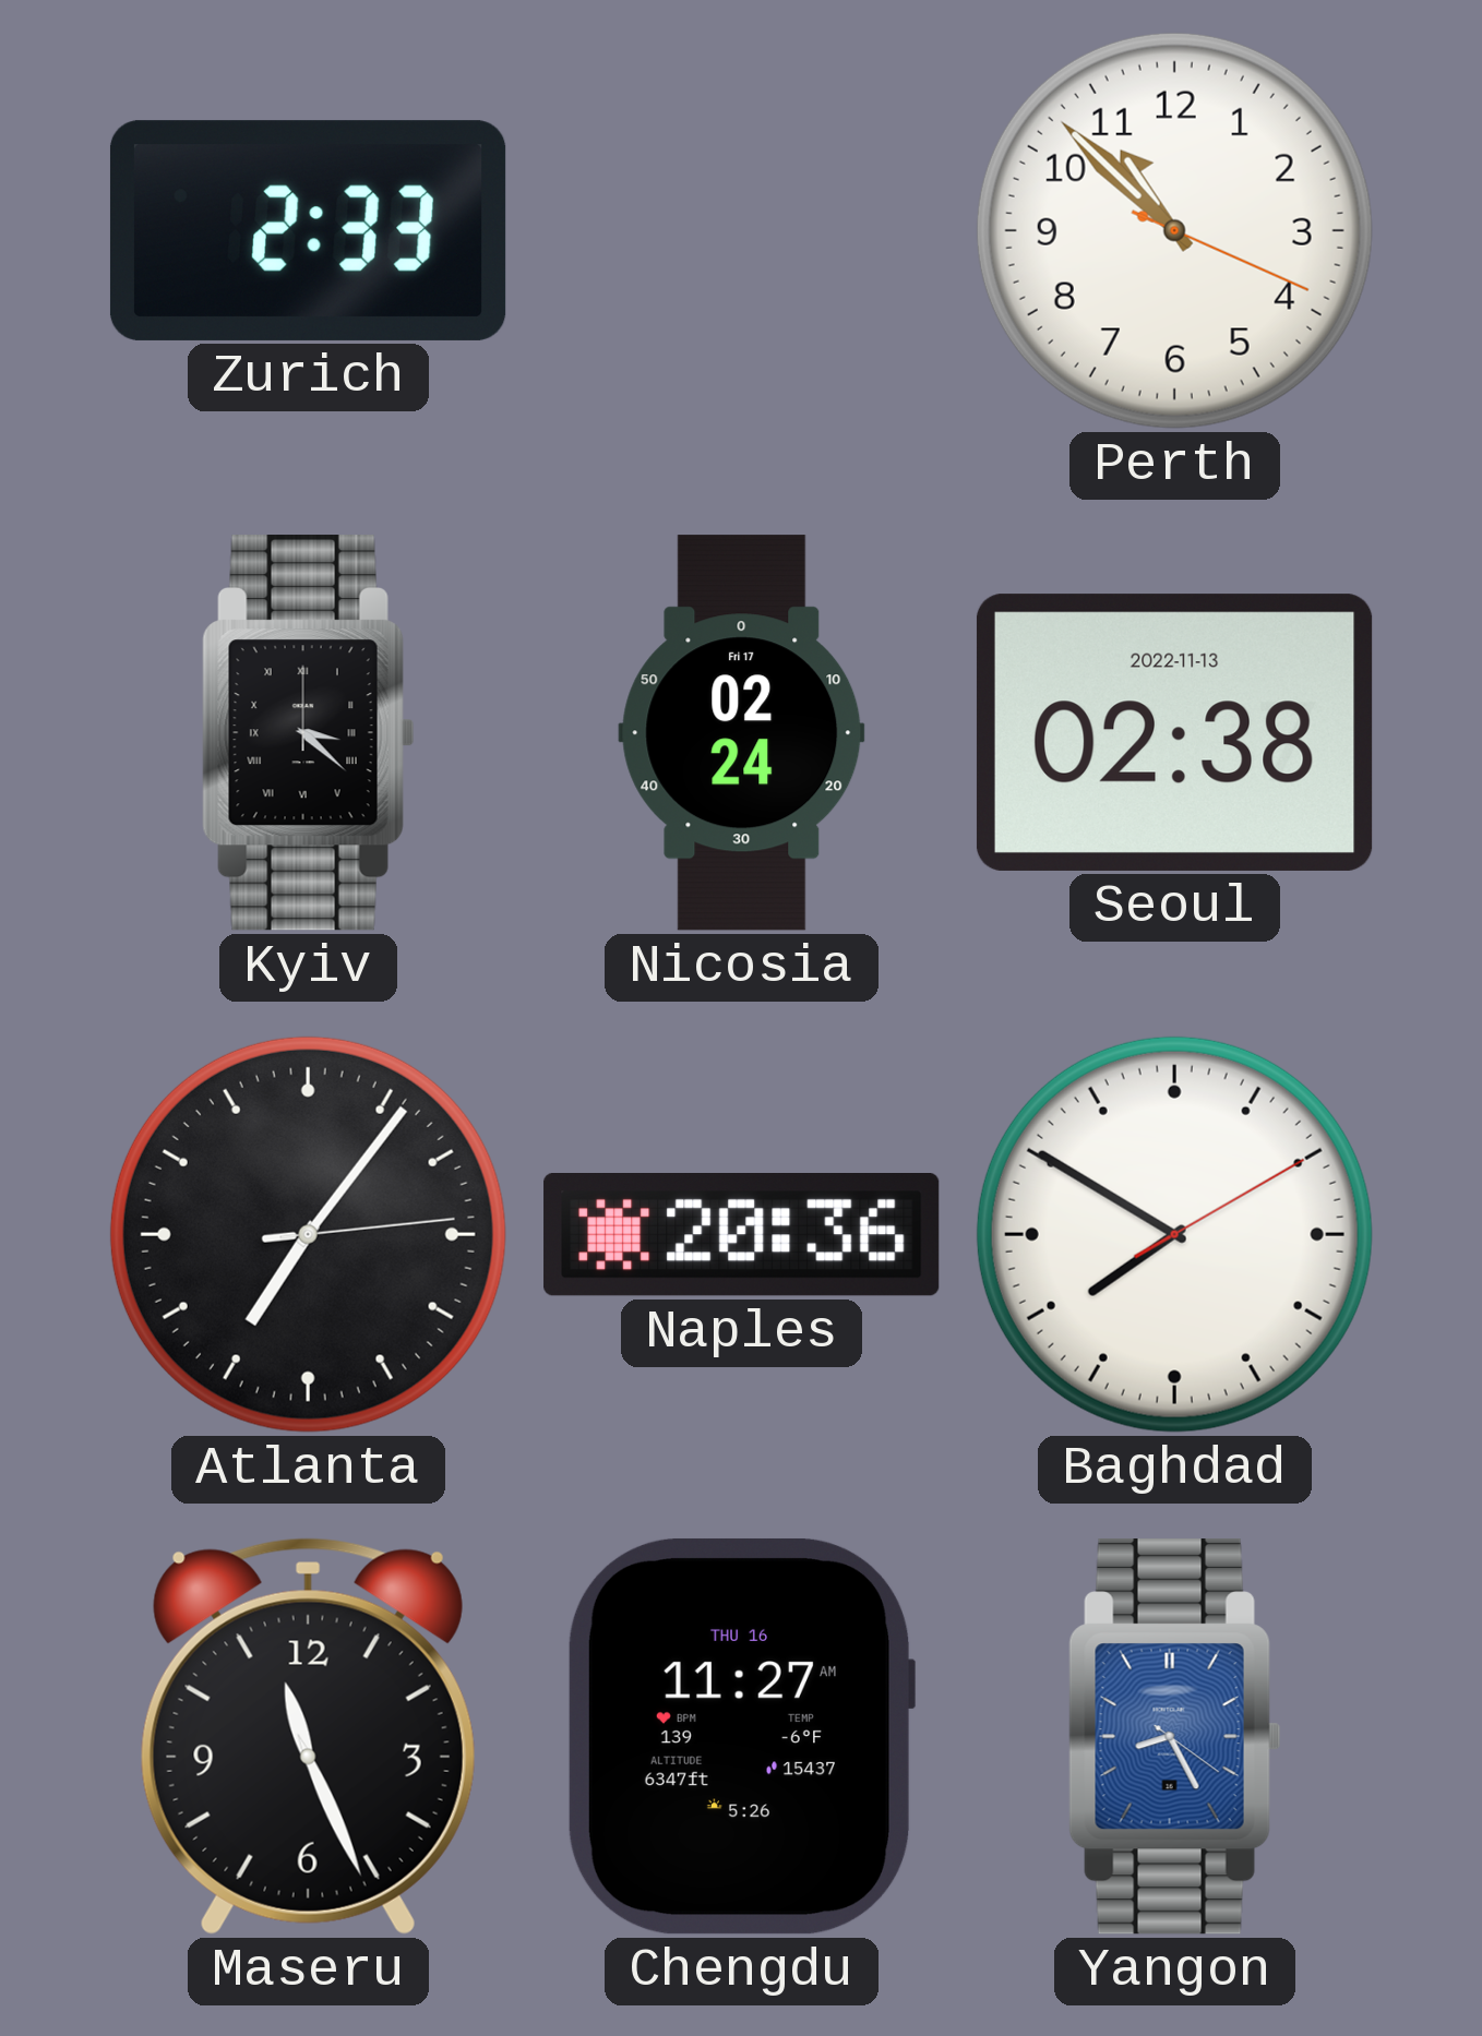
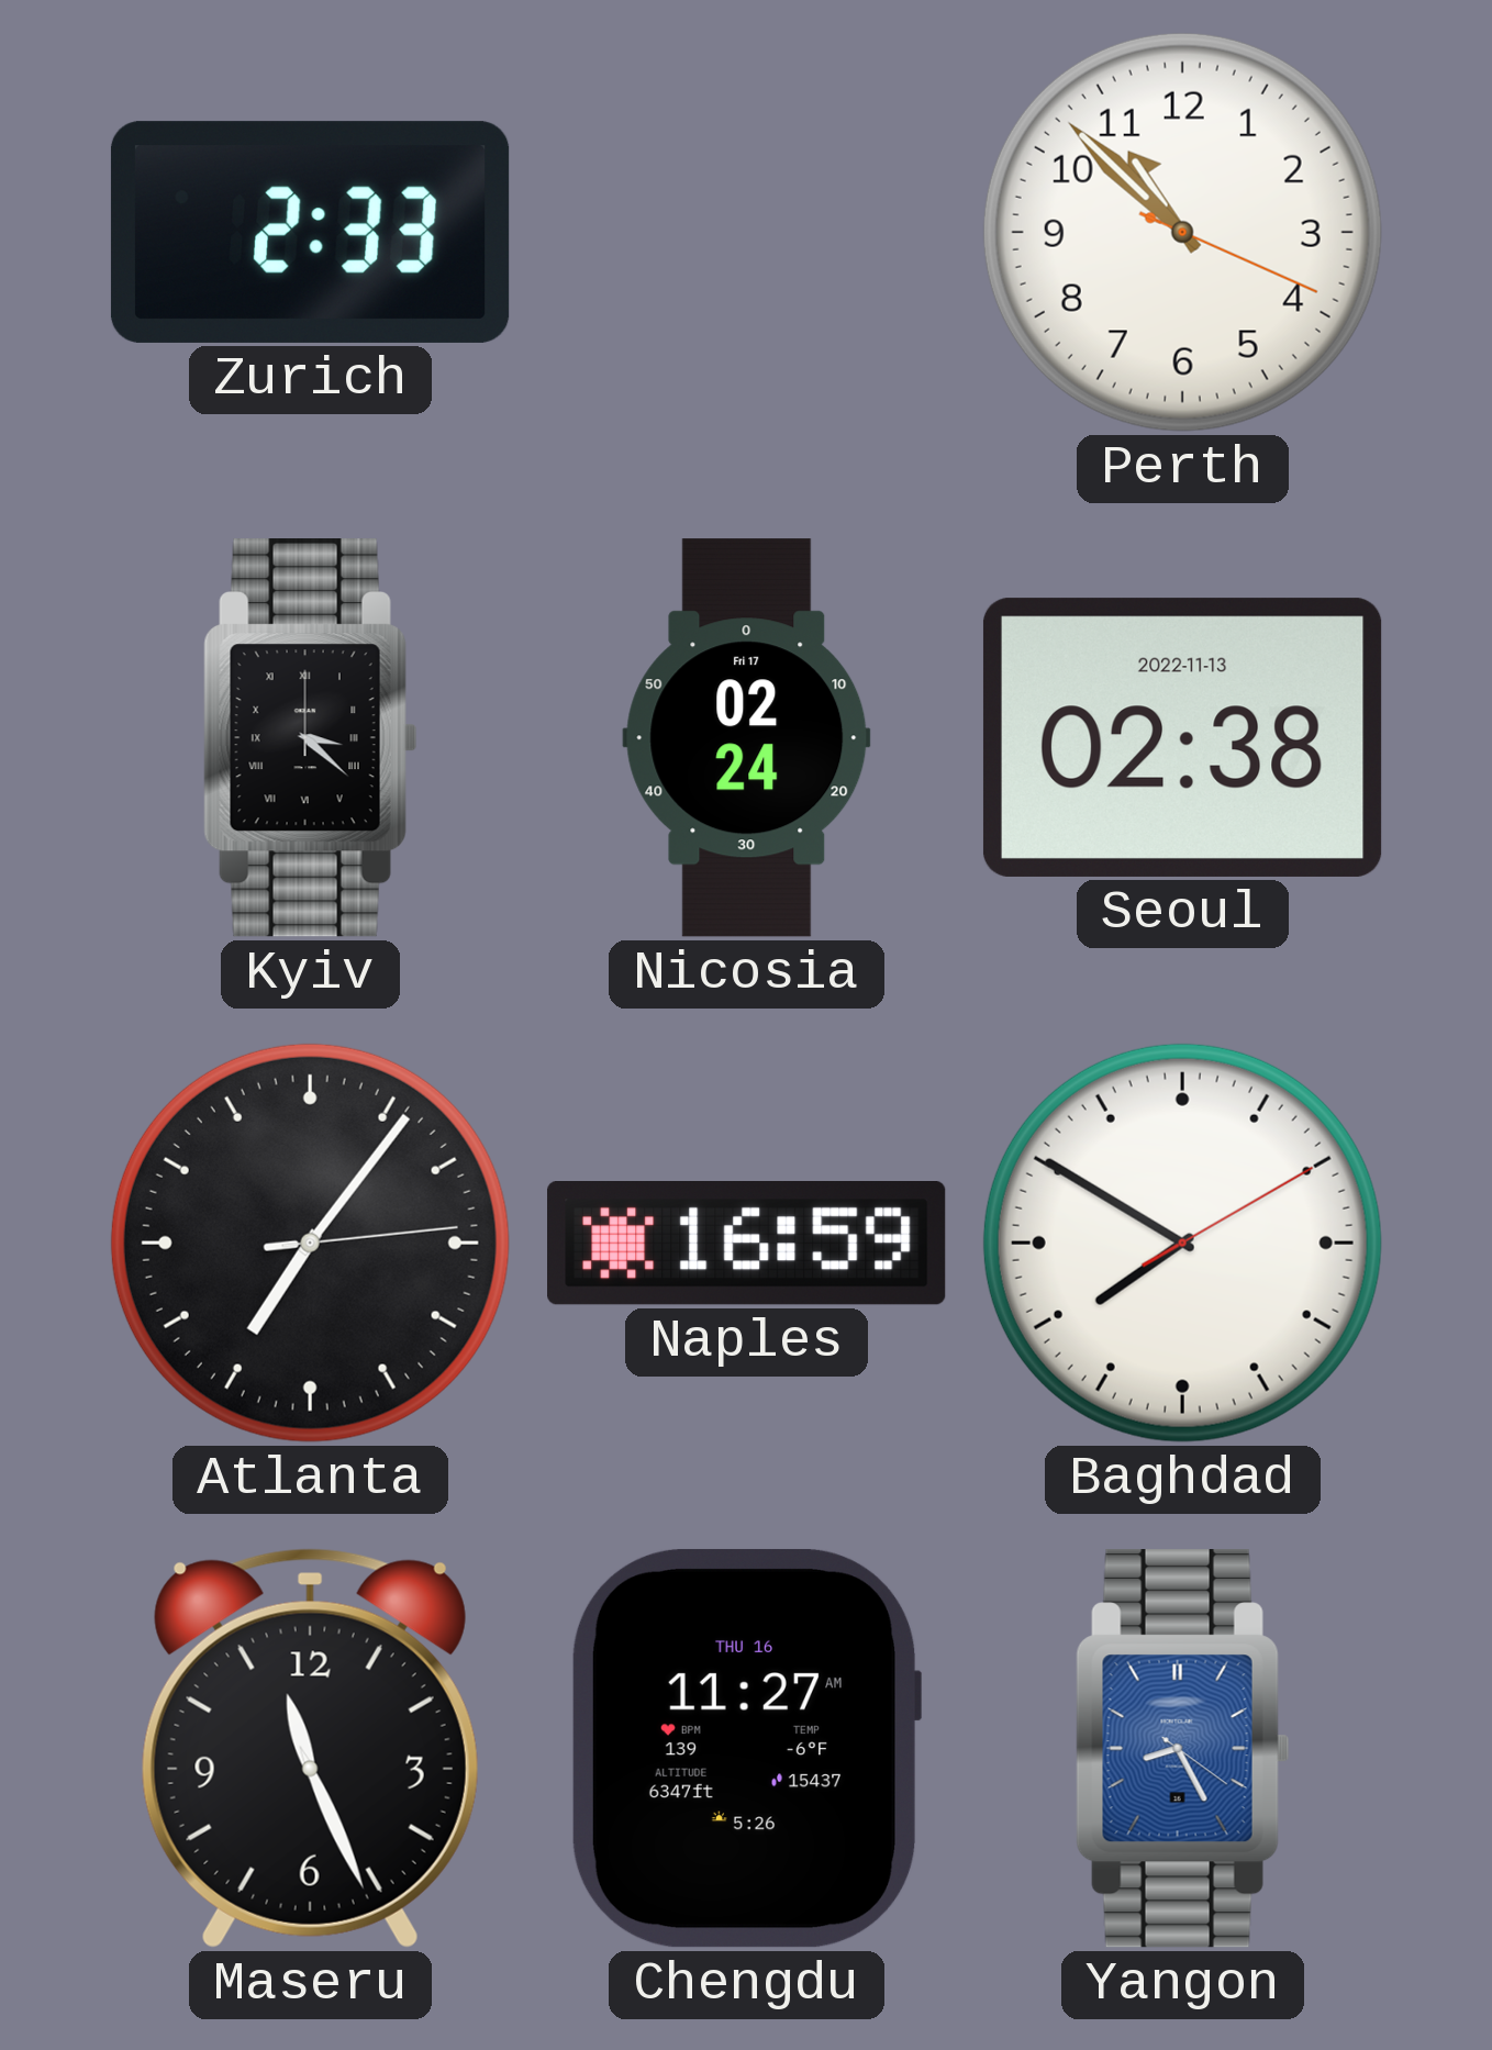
Naples: 20:36 -> 16:59 (747, 1244)
